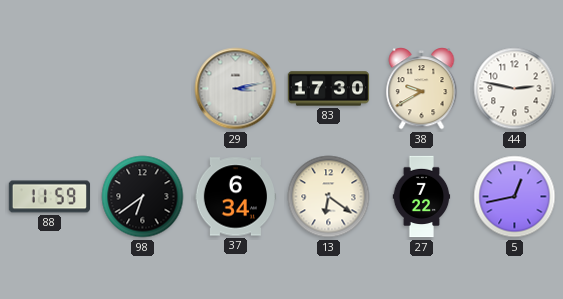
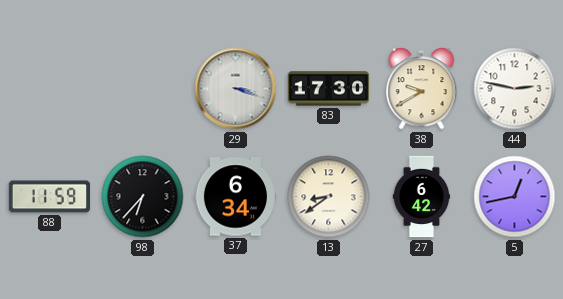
29: 3:13 -> 3:18 (236, 89)
98: 6:39 -> 6:37 (143, 197)
13: 6:21 -> 8:39 (329, 197)
27: 7:22 -> 6:42 (422, 197)
